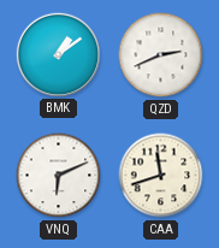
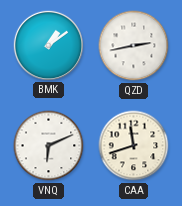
QZD: 2:41 -> 2:43 (134, 46)
